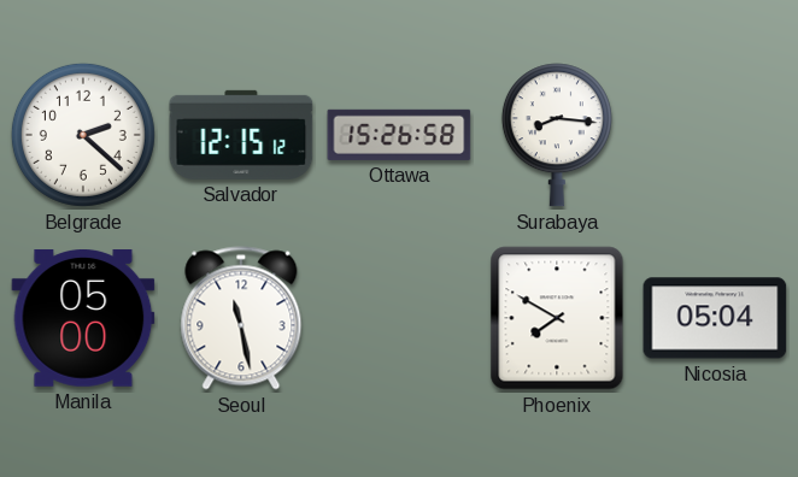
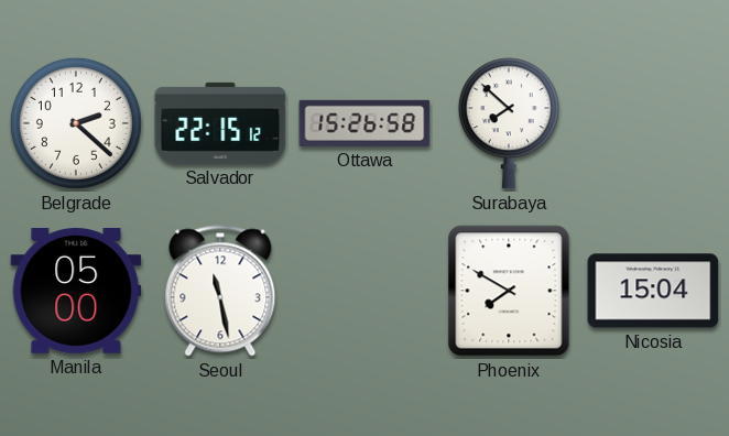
Salvador: 12:15 -> 22:15 (220, 123)
Surabaya: 8:16 -> 7:52 (509, 123)
Nicosia: 05:04 -> 15:04 (653, 291)
